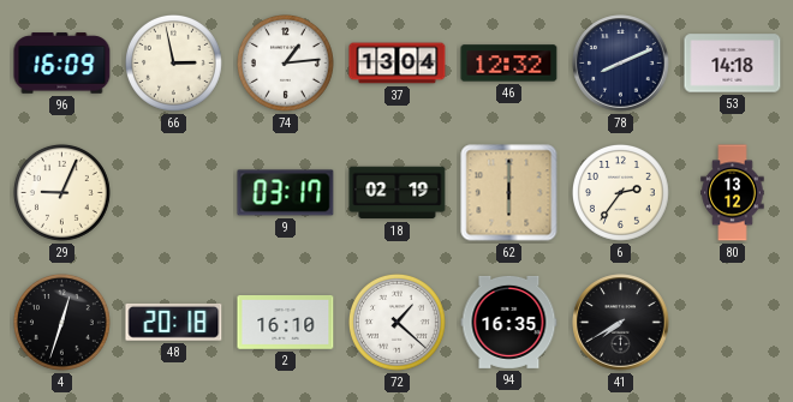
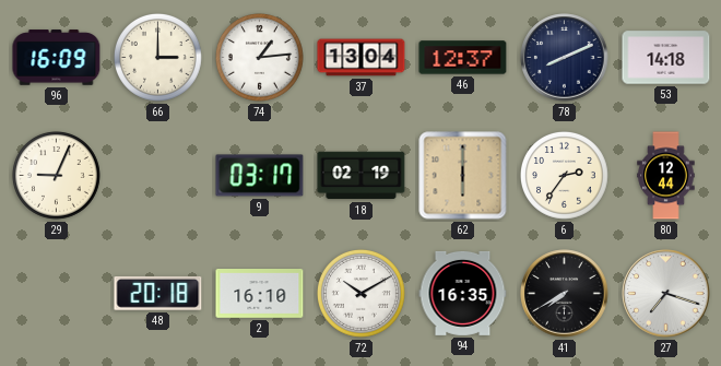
66: 2:58 -> 3:00 (158, 58)
46: 12:32 -> 12:37 (463, 58)
80: 13:12 -> 12:44 (666, 176)
4: 12:33 -> none (62, 323)
72: 1:22 -> 10:10 (362, 294)
27: none -> 7:18 (666, 294)
